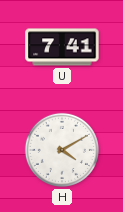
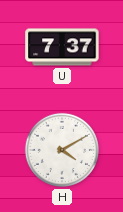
U: 7:41 -> 7:37 (62, 47)
